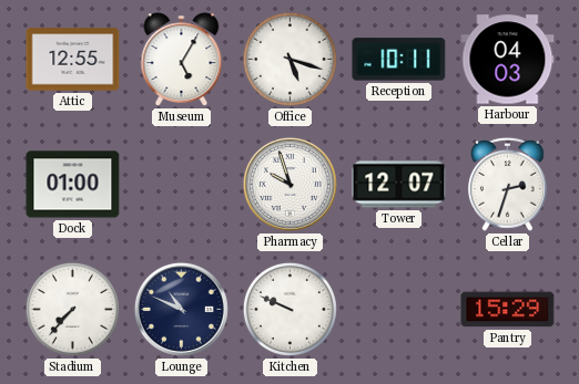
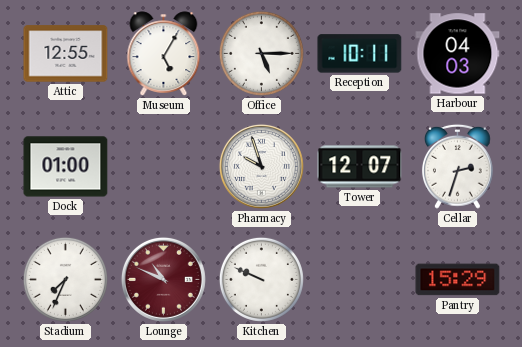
Office: 5:18 -> 5:15 (261, 53)
Stadium: 7:37 -> 7:34 (65, 279)
Lounge dial: navy -> burgundy (163, 279)
